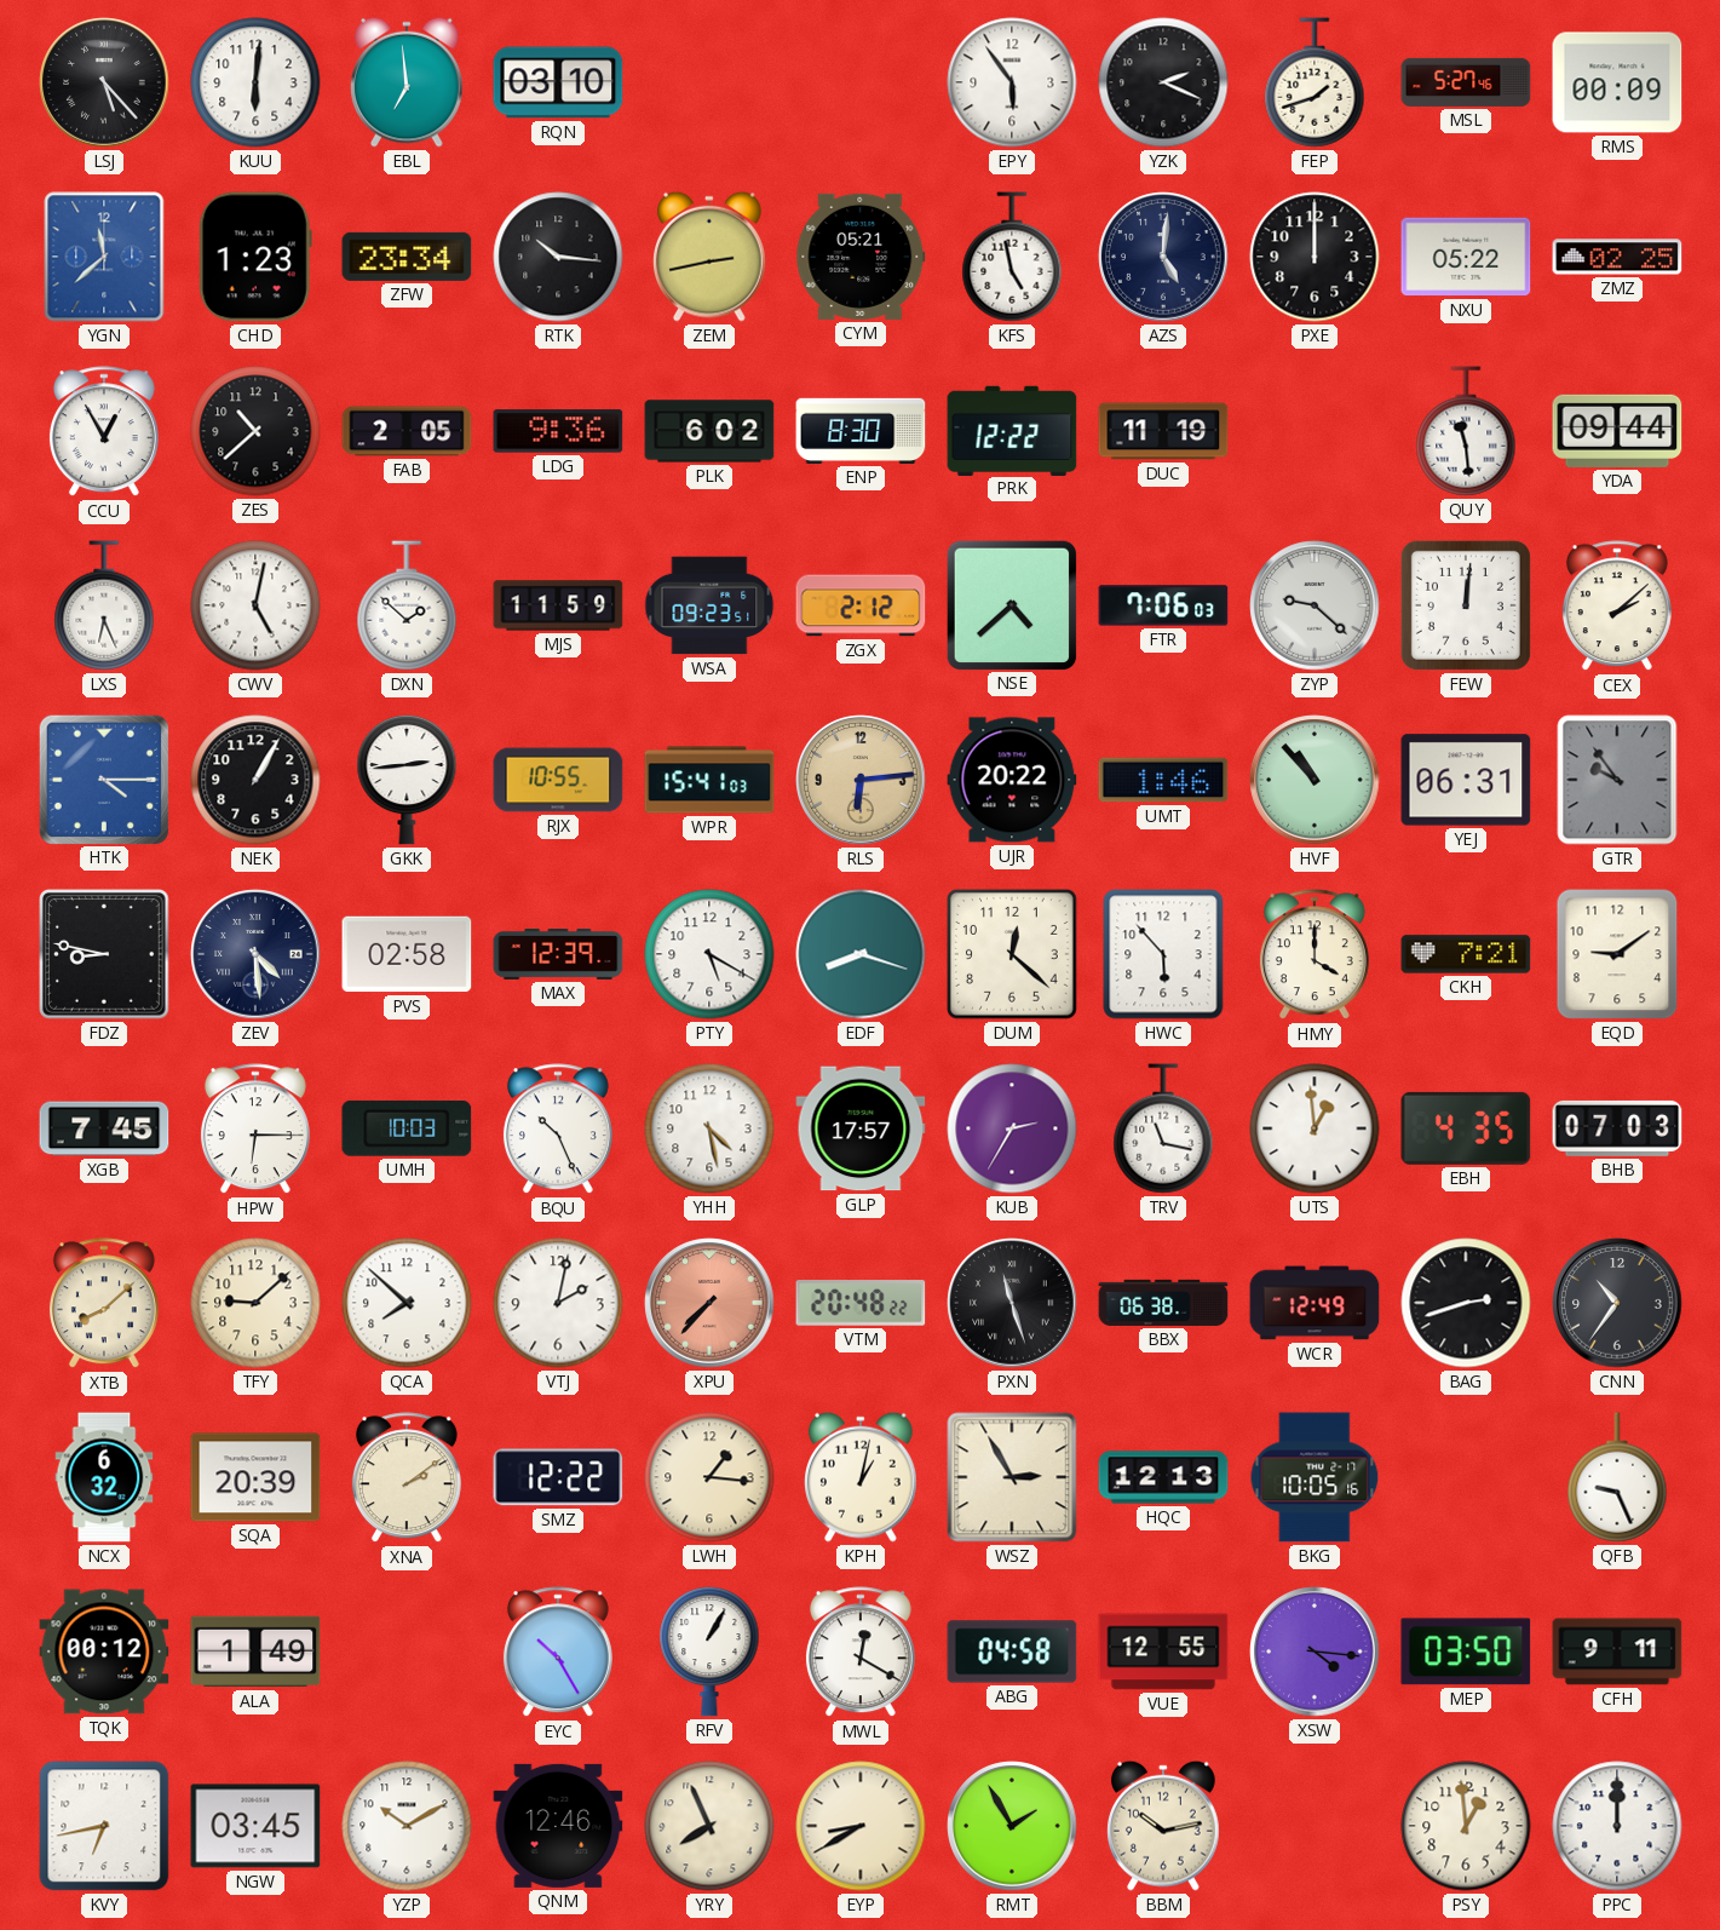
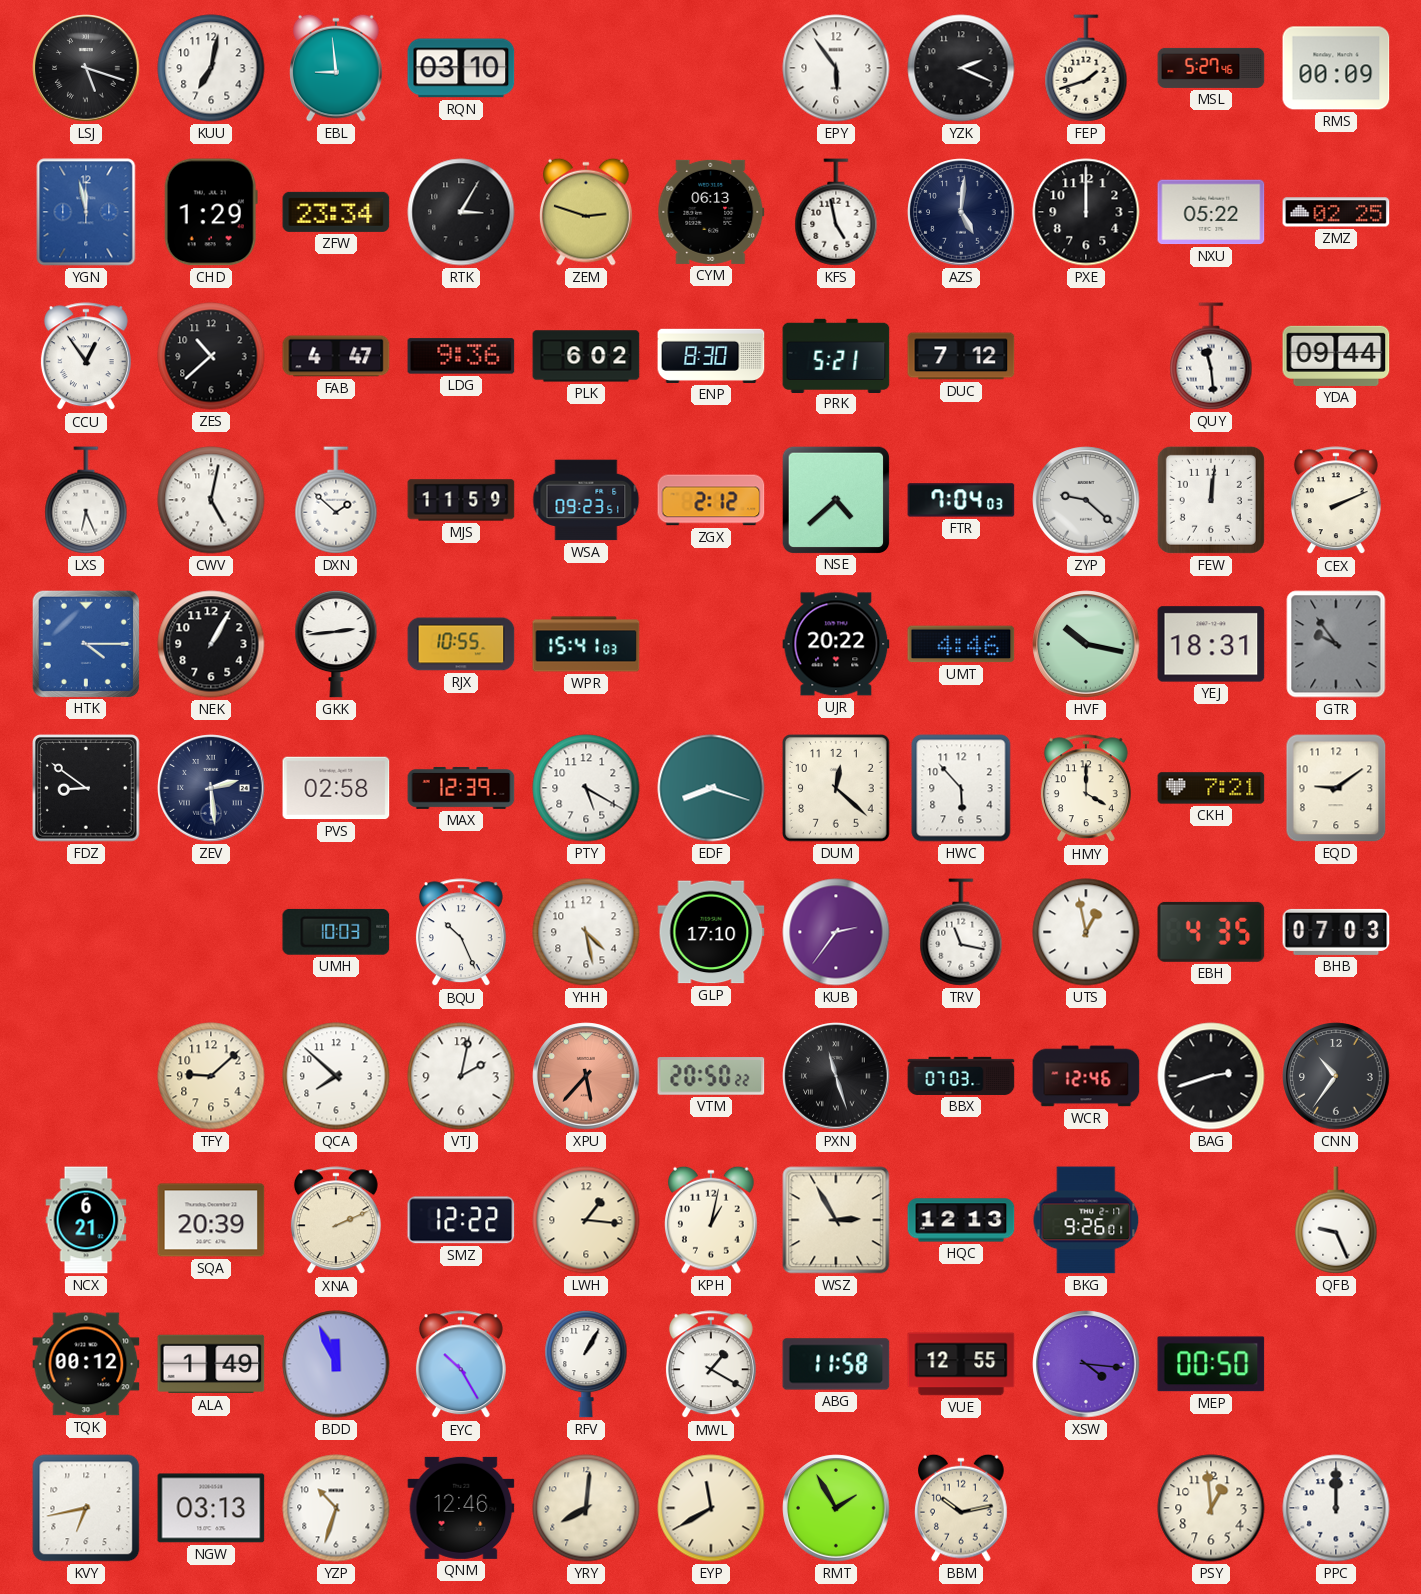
LSJ: 5:23 -> 5:18 (86, 68)
KUU: 6:01 -> 7:02 (211, 68)
EBL: 6:59 -> 8:59 (337, 68)
YGN: 11:38 -> 11:58 (86, 212)
CHD: 1:23 -> 1:29 (211, 212)
RTK: 10:16 -> 3:05 (461, 212)
ZEM: 2:43 -> 2:48 (587, 212)
CYM: 05:21 -> 06:13 (711, 212)
CCU: 12:55 -> 12:54 (86, 357)
FAB: 2:05 -> 4:47 (336, 356)
PRK: 12:22 -> 5:21 (836, 355)
DUC: 11:19 -> 7:12 (961, 356)
FTR: 7:06 -> 7:04 (961, 500)
CEX: 2:08 -> 2:11 (1336, 501)
RLS: 6:14 -> none (861, 780)
UMT: 1:46 -> 4:46 (961, 644)
HVF: 10:53 -> 10:17 (1086, 644)
YEJ: 06:31 -> 18:31 (1211, 644)
FDZ: 8:47 -> 8:51 (87, 789)
ZEV: 4:29 -> 2:29 (211, 788)
XGB: 7:45 -> none (104, 1128)
HPW: 6:15 -> none (255, 1130)
GLP: 17:57 -> 17:10 (711, 932)
KUB: 2:35 -> 2:36 (836, 932)
UTS: 12:59 -> 12:58 (1086, 932)
XTB: 8:08 -> none (104, 1304)
XPU: 7:37 -> 5:37 (586, 1076)
VTM: 20:48 -> 20:50 (711, 1076)
BBX: 06:38 -> 07:03 (961, 1076)
WCR: 12:49 -> 12:46 (1086, 1076)
NCX: 6:32 -> 6:21 (86, 1220)
XNA: 2:09 -> 2:11 (336, 1221)
BKG: 10:05 -> 9:26 (1086, 1220)
BDD: none -> 11:56 (336, 1364)
MWL: 12:20 -> 1:20 (711, 1365)
ABG: 04:58 -> 11:58 (836, 1364)
MEP: 03:50 -> 00:50 (1211, 1364)
CFH: 9:11 -> none (1617, 1652)
NGW: 03:45 -> 03:13 (211, 1508)
YZP: 10:10 -> 10:33 (336, 1508)
YRY: 7:56 -> 8:01 (586, 1508)
EYP: 8:40 -> 11:40 (711, 1508)
